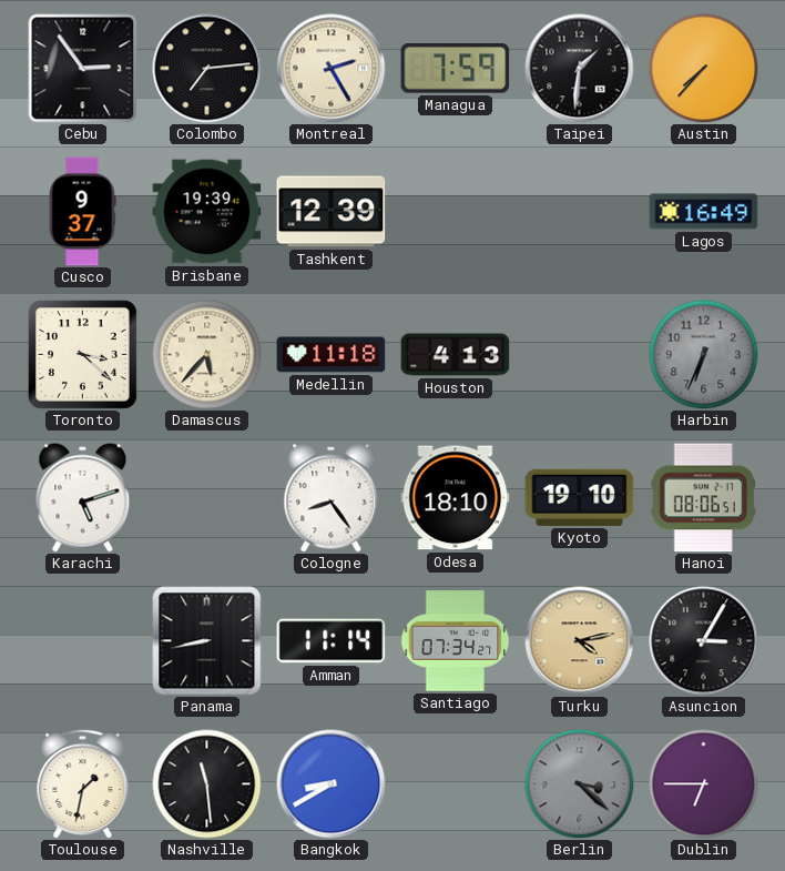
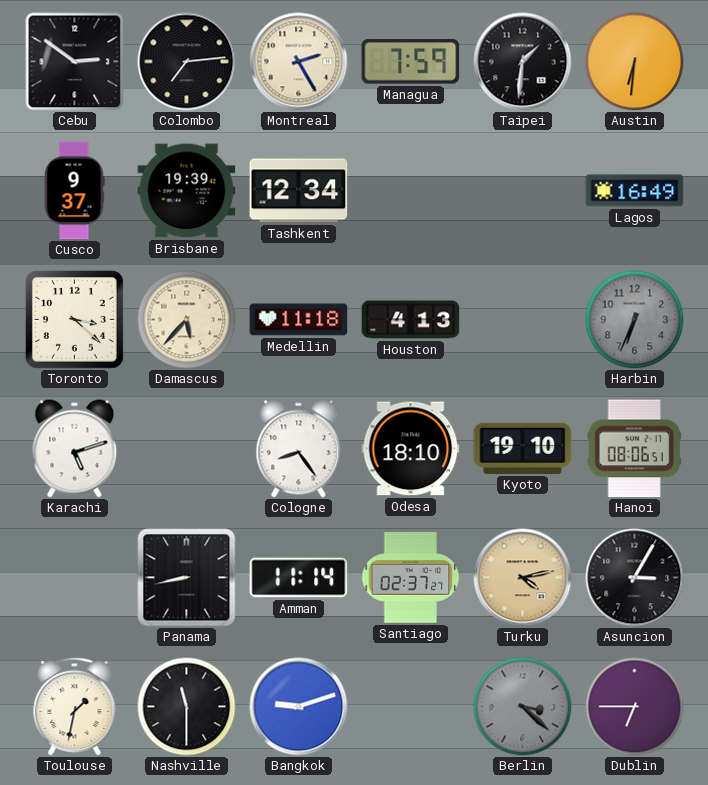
Cebu: 2:54 -> 2:51 (75, 62)
Austin: 7:37 -> 6:31 (635, 62)
Tashkent: 12:39 -> 12:34 (299, 191)
Santiago: 07:34 -> 02:37 (410, 578)
Nashville: 11:29 -> 11:30 (187, 707)
Bangkok: 8:40 -> 9:12 (299, 707)
